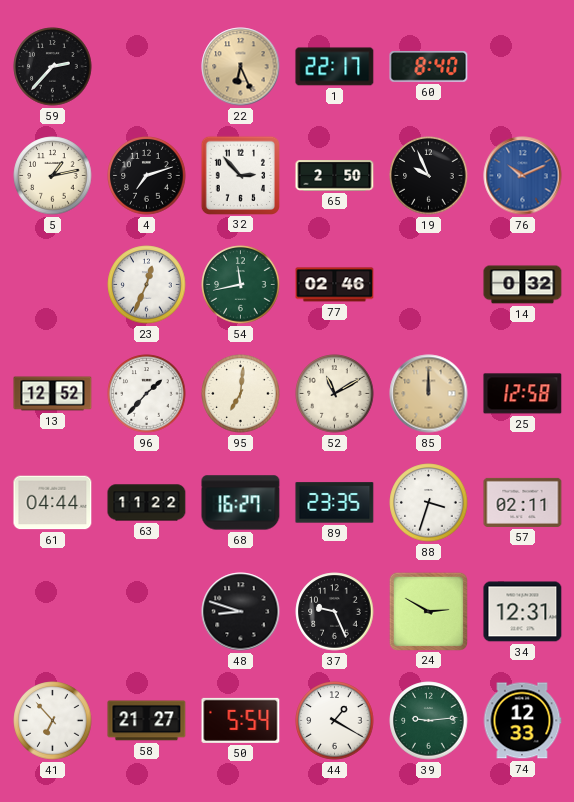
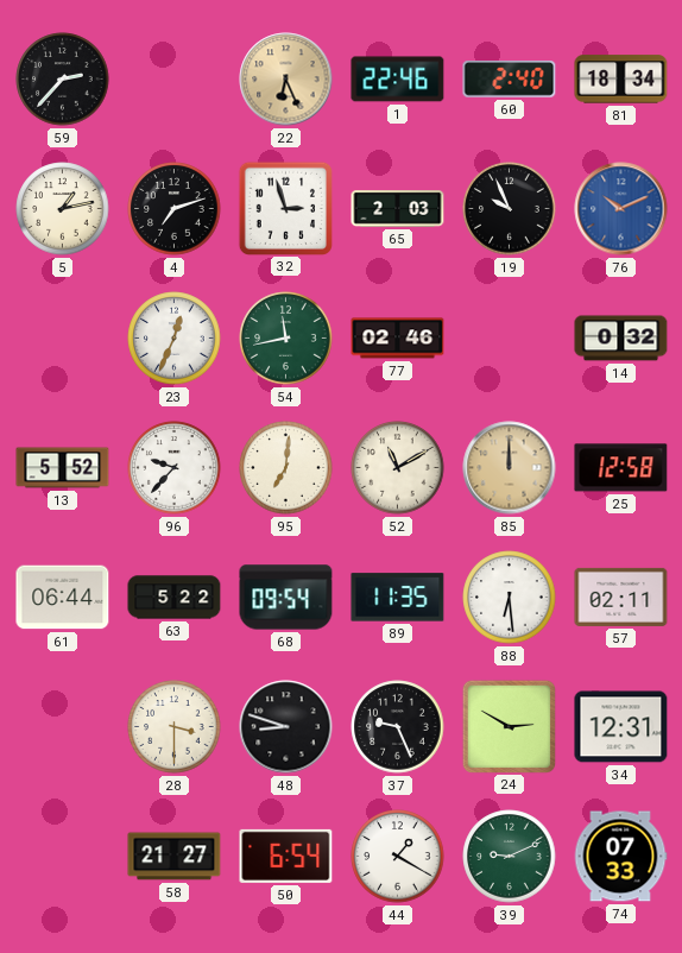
1: 22:17 -> 22:46 (398, 80)
60: 8:40 -> 2:40 (510, 80)
81: none -> 18:34 (621, 80)
32: 2:53 -> 2:57 (285, 208)
65: 2:50 -> 2:03 (398, 209)
13: 12:52 -> 5:52 (63, 468)
96: 1:37 -> 9:37 (175, 468)
61: 04:44 -> 06:44 (63, 598)
63: 11:22 -> 5:22 (175, 598)
68: 16:27 -> 09:54 (286, 598)
89: 23:35 -> 11:35 (398, 598)
88: 3:33 -> 6:29 (510, 598)
28: none -> 3:30 (175, 727)
41: 6:53 -> none (53, 721)
50: 5:54 -> 6:54 (286, 856)
39: 9:14 -> 9:11 (510, 857)
74: 12:33 -> 07:33 (620, 857)
